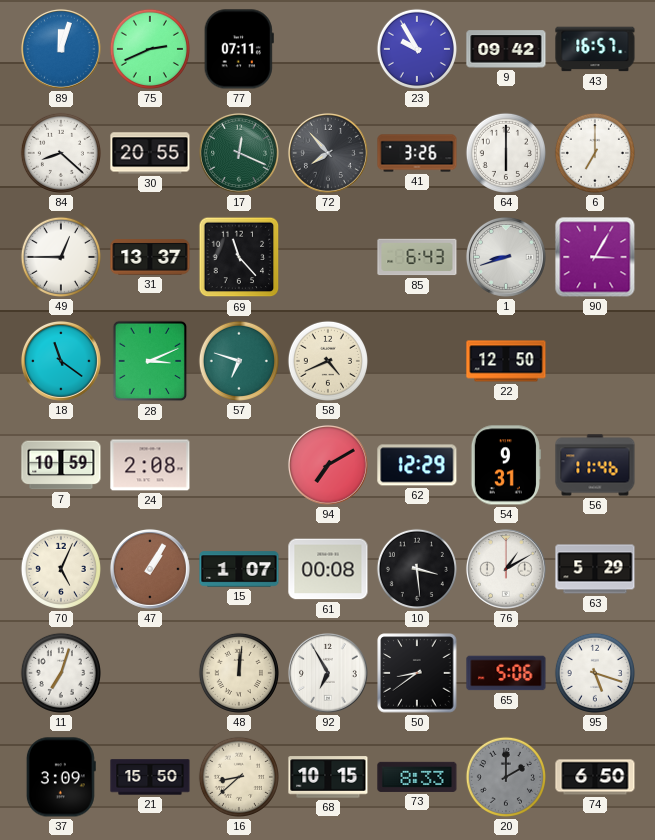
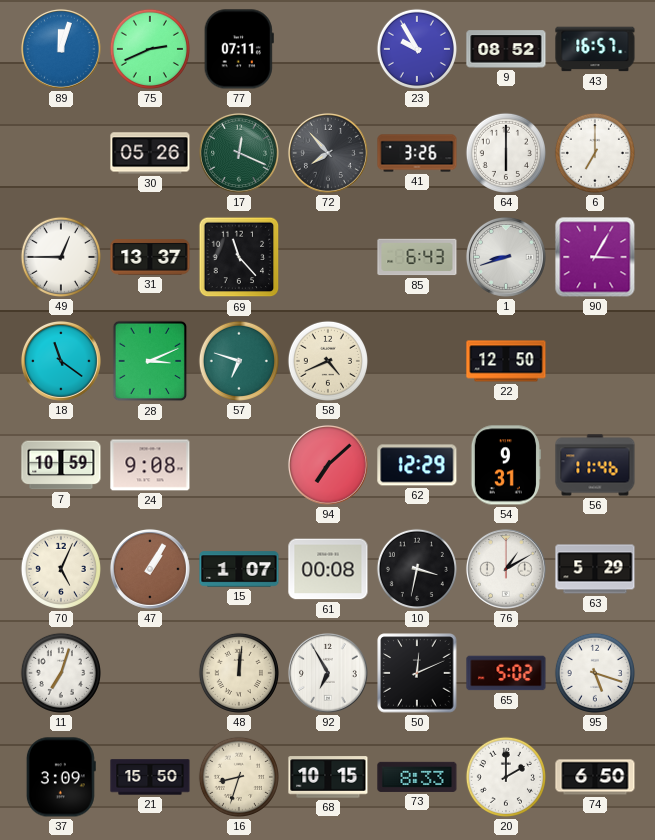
9: 09:42 -> 08:52 (506, 49)
84: 8:22 -> none (61, 153)
30: 20:55 -> 05:26 (150, 153)
24: 2:08 -> 9:08 (150, 465)
94: 7:10 -> 7:08 (328, 465)
10: 3:29 -> 3:32 (417, 569)
50: 8:39 -> 12:11 (417, 673)
65: 5:06 -> 5:02 (506, 673)
16: 8:38 -> 8:33 (239, 777)
20 dial: grey -> white (506, 777)
